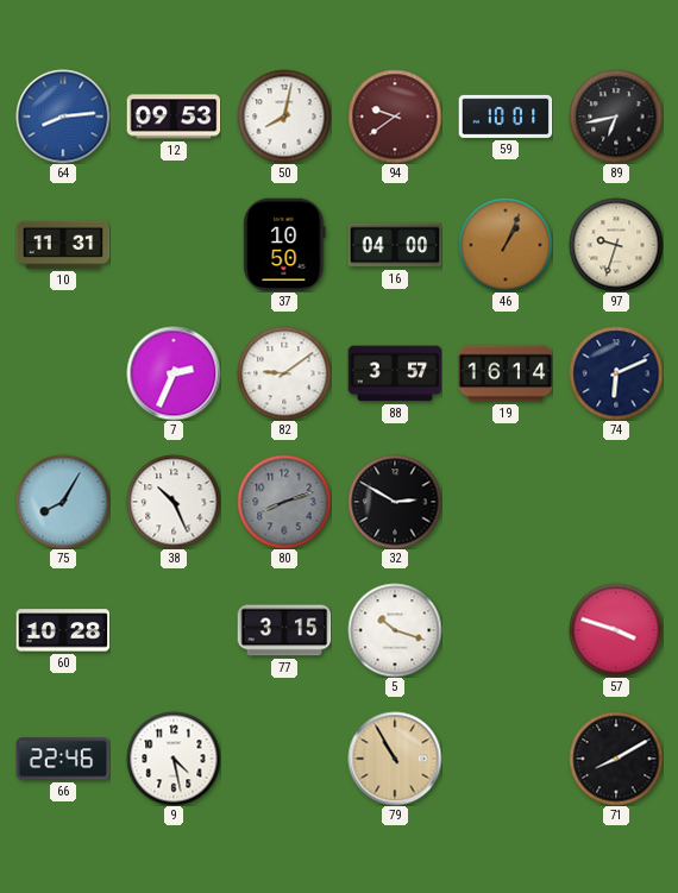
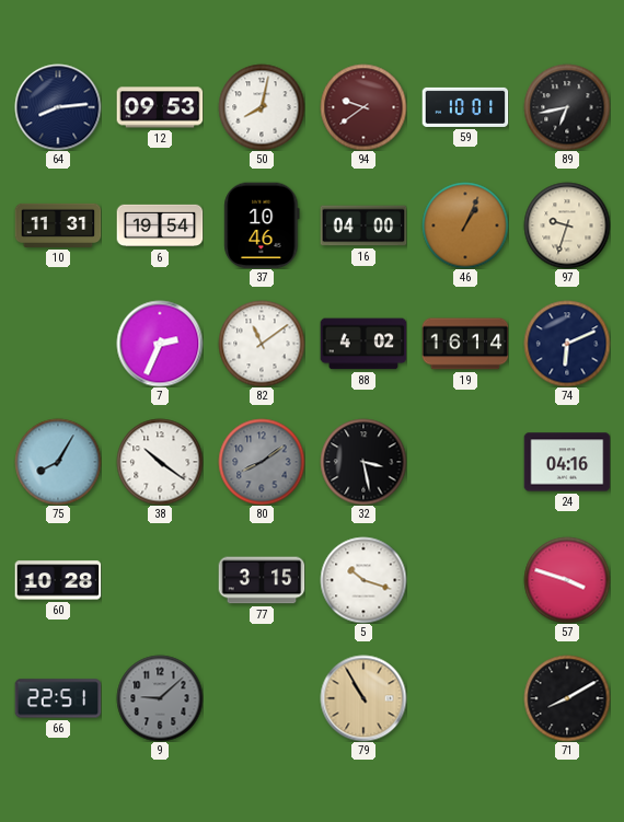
64 dial: blue -> navy (58, 107)
6: none -> 19:54 (160, 225)
37: 10:50 -> 10:46 (262, 225)
82: 9:09 -> 11:09 (262, 344)
88: 3:57 -> 4:02 (363, 344)
38: 10:26 -> 10:21 (160, 462)
80: 8:12 -> 8:09 (262, 462)
32: 2:50 -> 3:28 (363, 462)
24: none -> 04:16 (567, 462)
66: 22:46 -> 22:51 (58, 698)
9: 4:28 -> 9:08 (160, 698)
9 dial: white -> grey (160, 698)
